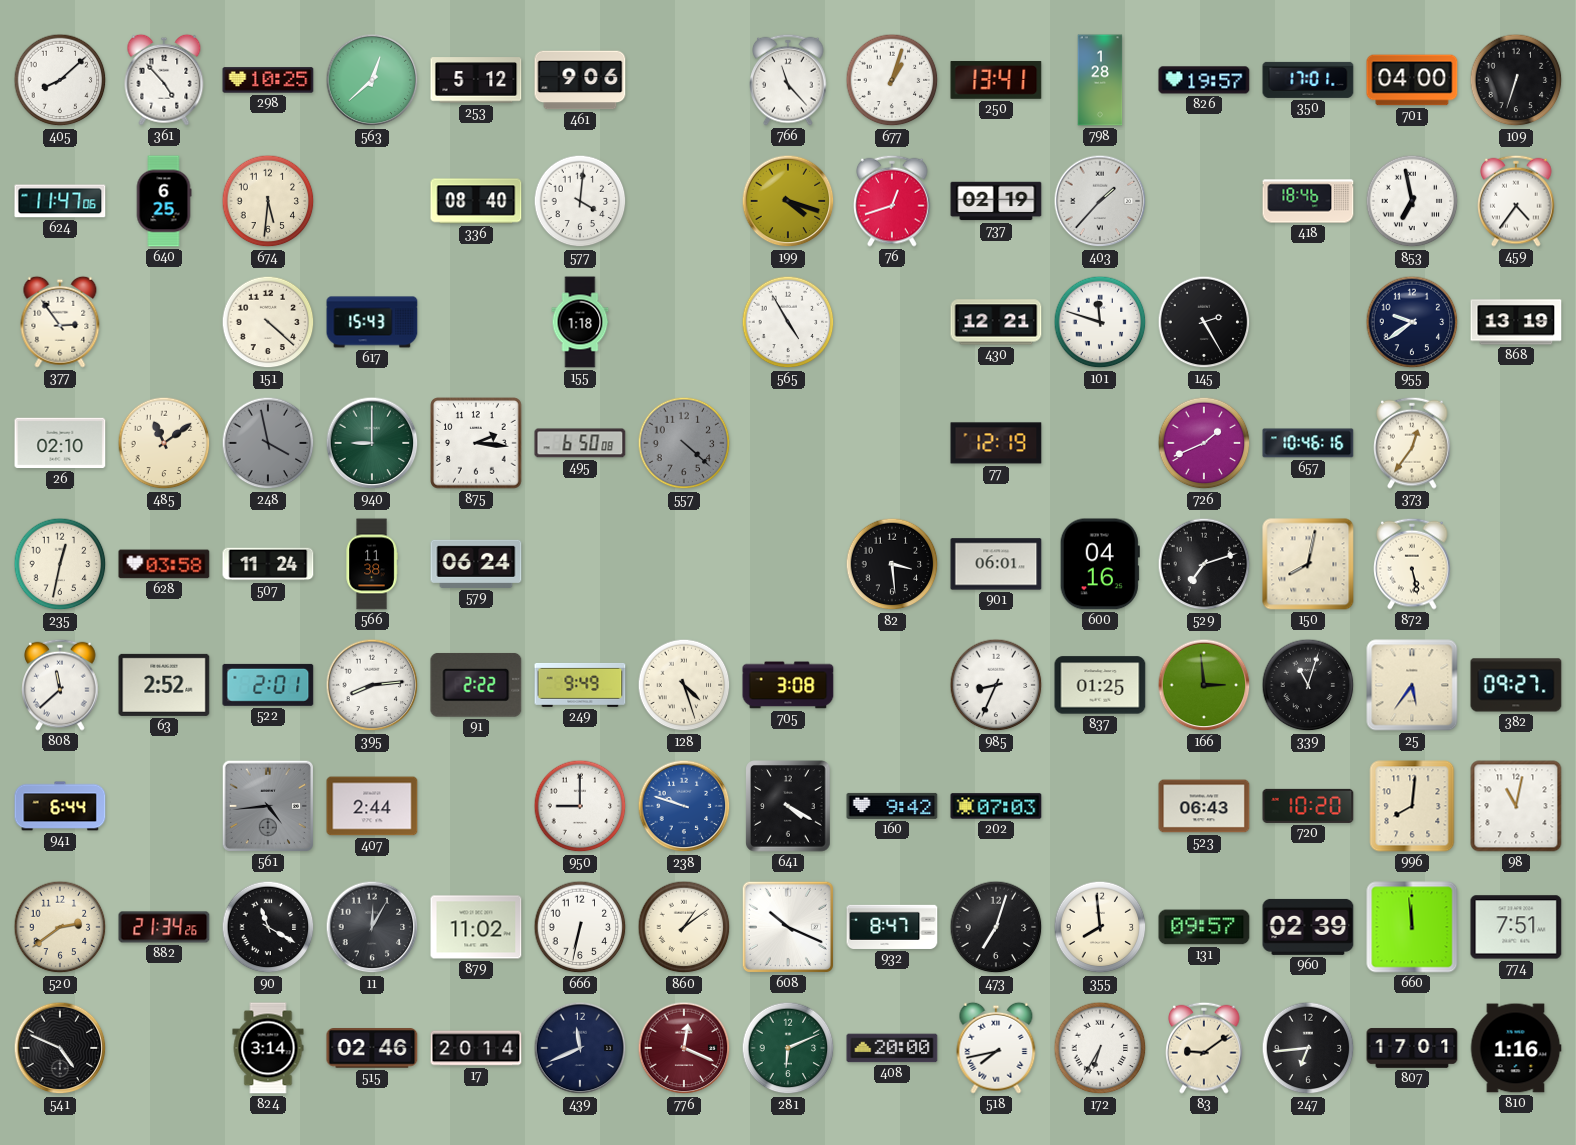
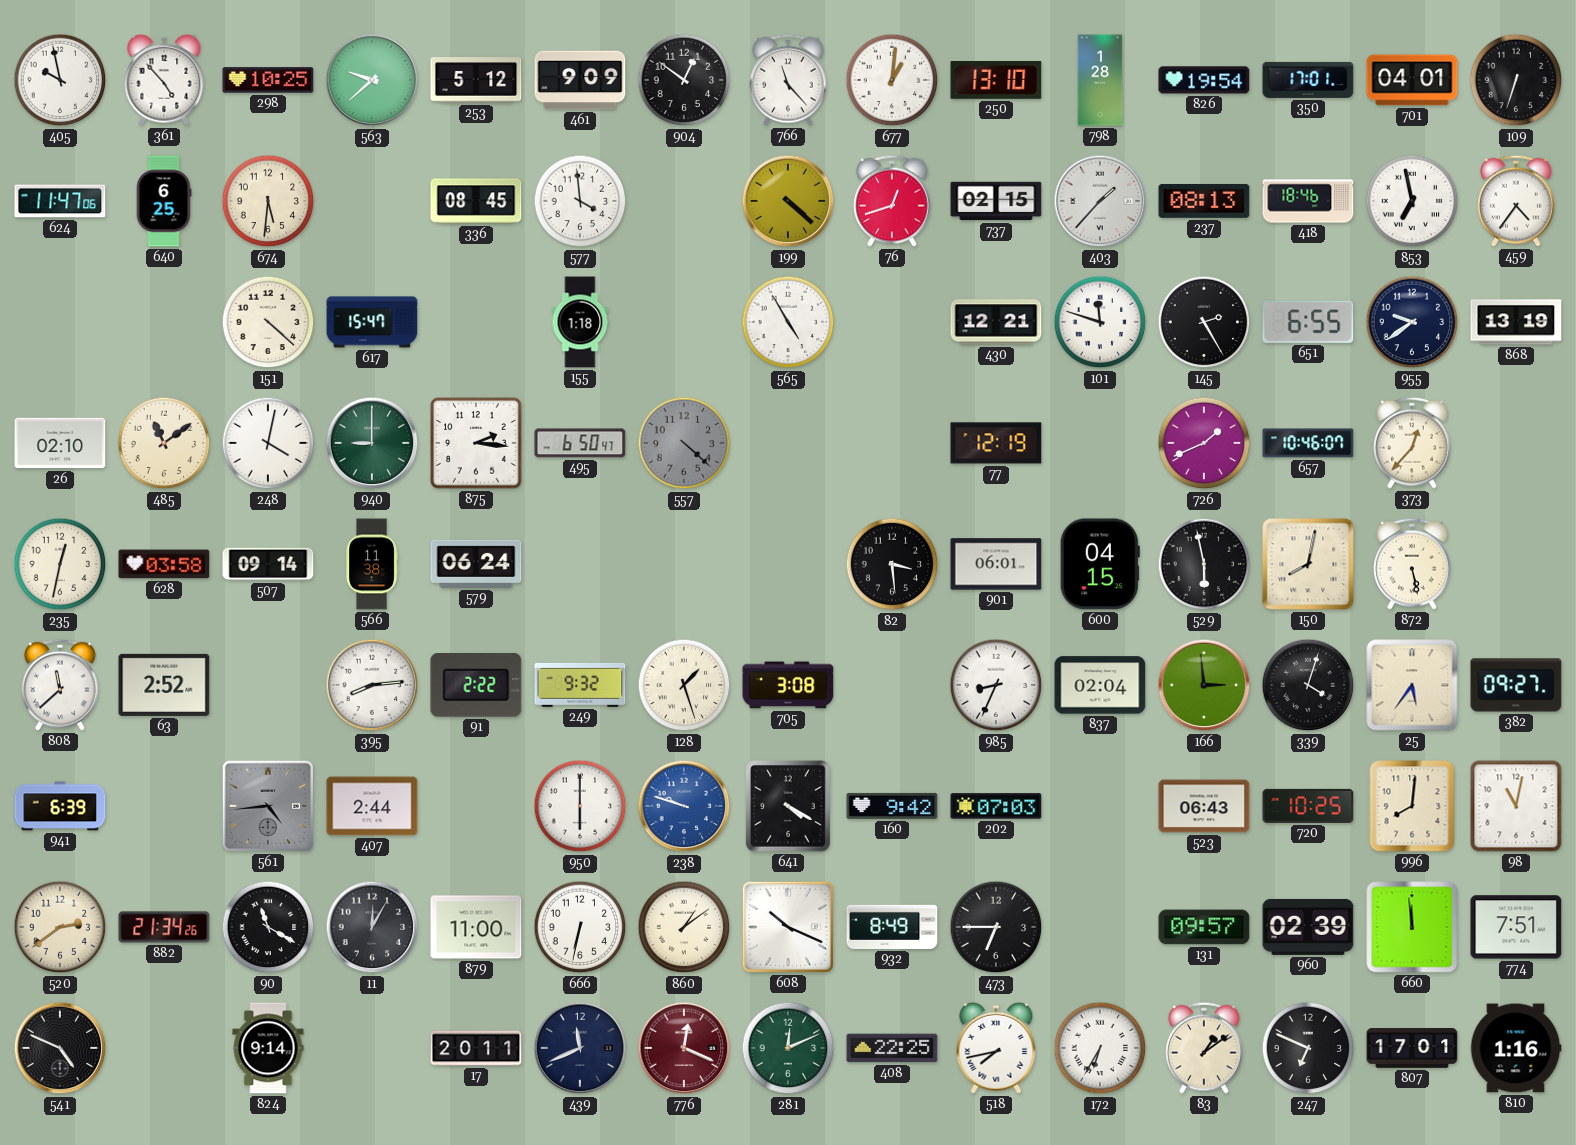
405: 8:08 -> 9:58 (60, 80)
563: 12:38 -> 9:38 (372, 80)
461: 9:06 -> 9:09 (580, 80)
904: none -> 12:51 (684, 80)
677: 1:03 -> 1:01 (892, 80)
250: 13:41 -> 13:10 (996, 81)
826: 19:57 -> 19:54 (1204, 80)
701: 04:00 -> 04:01 (1412, 80)
336: 08:40 -> 08:45 (476, 201)
577: 4:01 -> 3:59 (580, 201)
199: 4:18 -> 4:22 (788, 201)
737: 02:19 -> 02:15 (996, 201)
237: none -> 08:13 (1204, 201)
377: 2:54 -> none (60, 322)
617: 15:43 -> 15:47 (372, 322)
651: none -> 6:55 (1308, 322)
248: 3:58 -> 4:02 (268, 443)
248 dial: grey -> white (268, 443)
495: 6:50:08 -> 6:50:47 (580, 443)
657: 10:46:16 -> 10:46:07 (1308, 443)
373: 12:36 -> 12:37 (1412, 443)
507: 11:24 -> 09:14 (268, 564)
600: 04:16 -> 04:15 (1100, 564)
529: 7:12 -> 5:58 (1204, 564)
522: 2:01 -> none (268, 685)
249: 9:49 -> 9:32 (580, 685)
128: 4:27 -> 1:27 (684, 685)
837: 01:25 -> 02:04 (1100, 685)
339: 11:03 -> 4:03 (1308, 685)
941: 6:44 -> 6:39 (60, 806)
950: 9:00 -> 6:00 (580, 806)
720: 10:20 -> 10:25 (1308, 806)
879: 11:02 -> 11:00 (476, 927)
932: 8:47 -> 8:49 (892, 927)
473: 7:03 -> 6:45 (996, 927)
355: 7:59 -> none (1100, 927)
824: 3:14 -> 9:14 (268, 1048)
515: 02:46 -> none (372, 1048)
17: 20:14 -> 20:11 (476, 1048)
281: 6:11 -> 12:11 (788, 1048)
408: 20:00 -> 22:25 (892, 1048)
83: 9:09 -> 1:09 (1204, 1048)
247: 6:44 -> 6:49 (1308, 1048)
